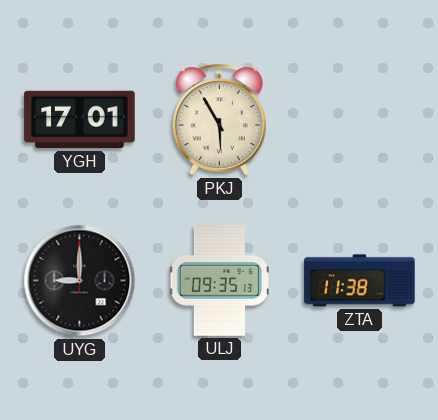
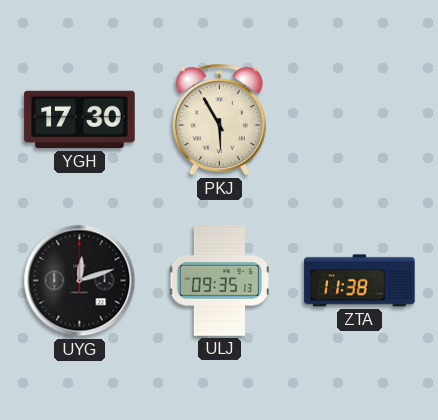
YGH: 17:01 -> 17:30 (80, 120)
UYG: 9:00 -> 12:12 (80, 281)
